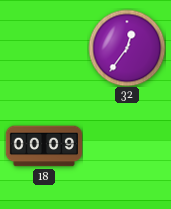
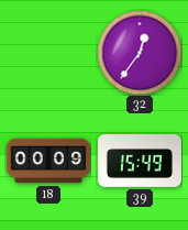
39: none -> 15:49 (139, 162)
